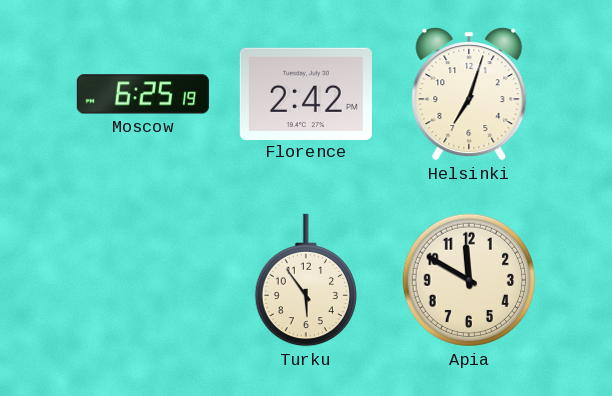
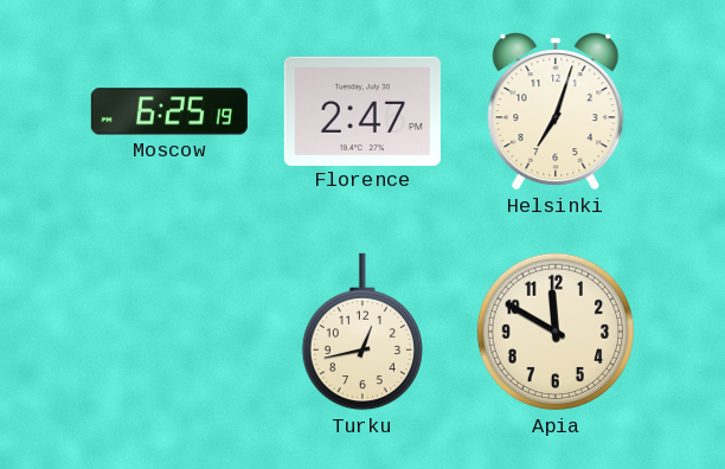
Florence: 2:42 -> 2:47 (362, 110)
Turku: 5:54 -> 12:43 (362, 332)
